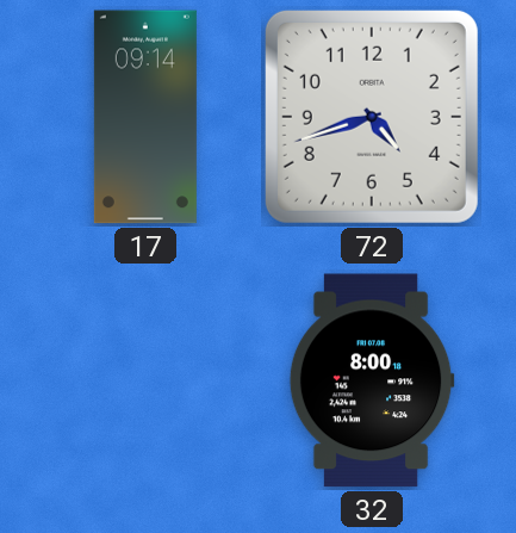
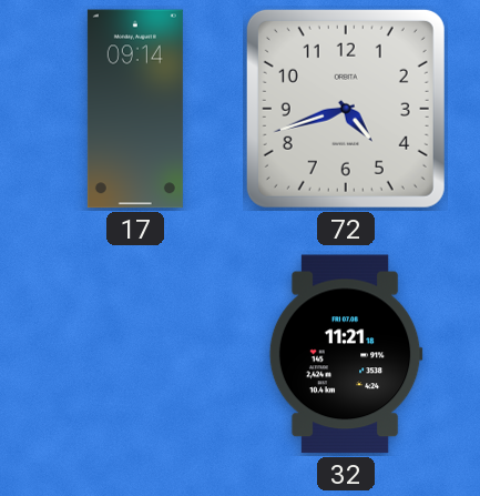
32: 8:00 -> 11:21 (346, 354)
